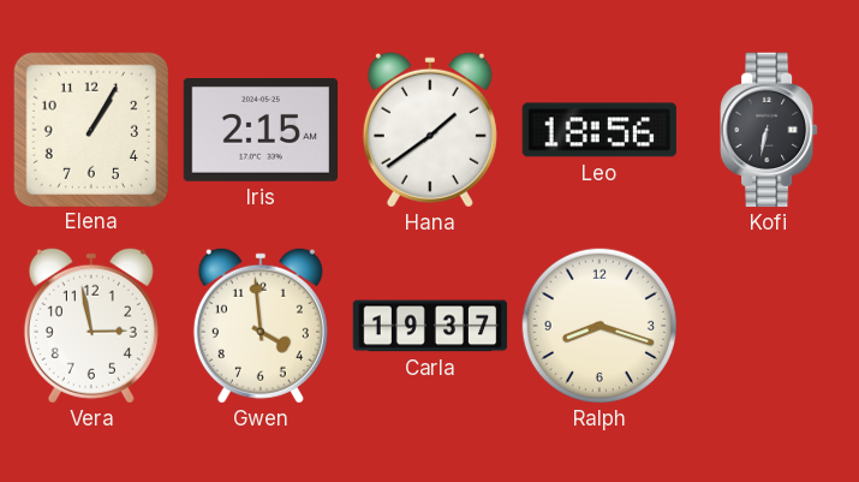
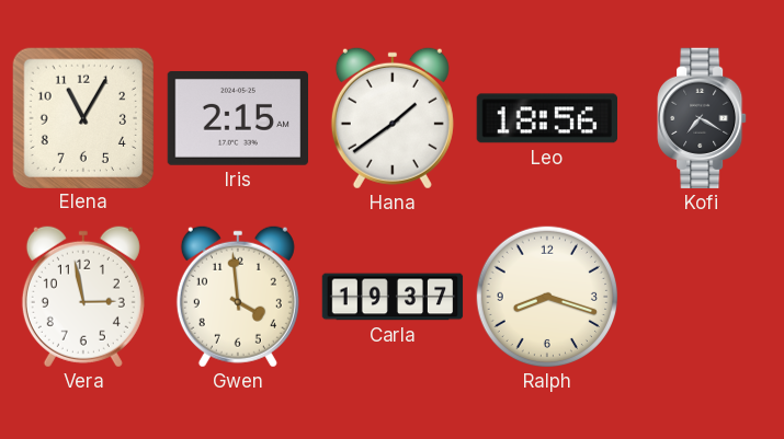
Elena: 1:05 -> 11:05 (82, 117)
Kofi: 6:32 -> 7:20 (702, 118)
